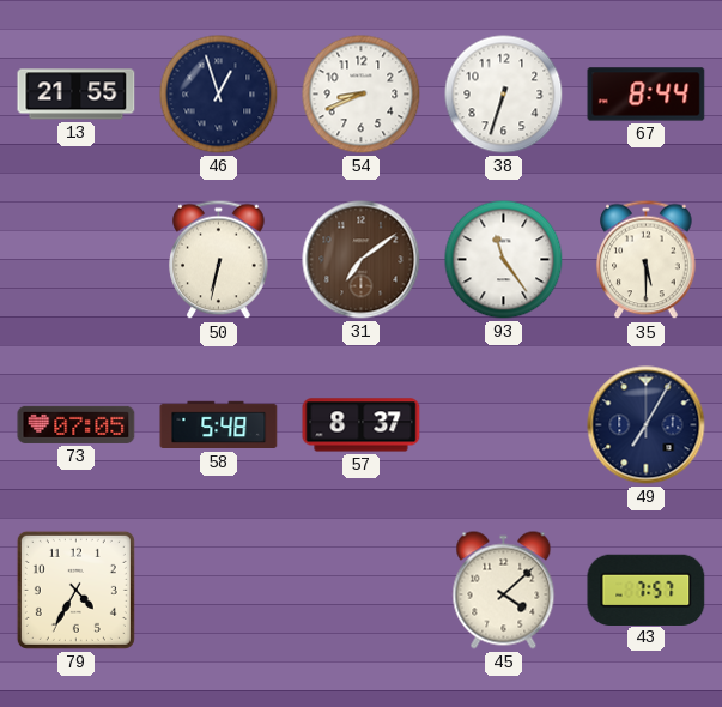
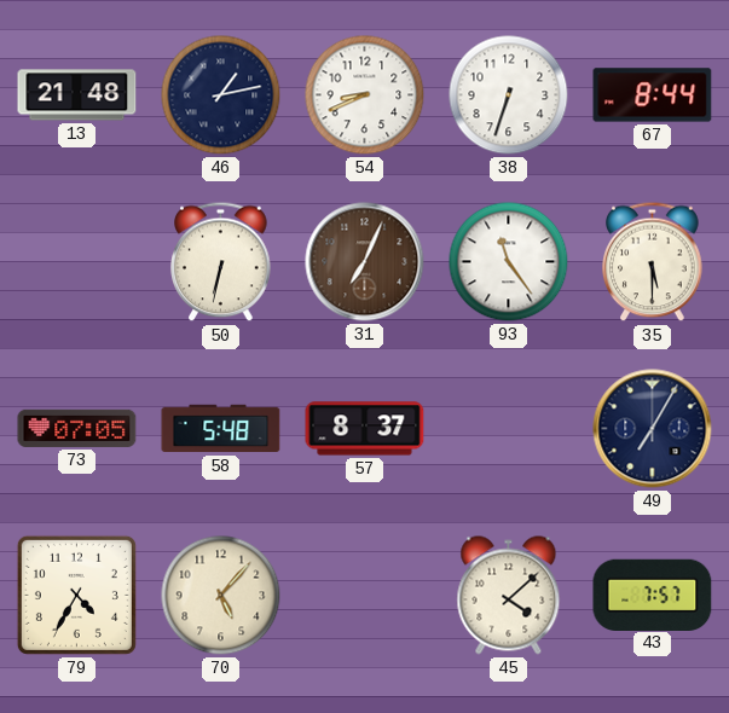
13: 21:55 -> 21:48 (77, 95)
46: 12:57 -> 1:13 (221, 95)
31: 7:09 -> 7:04 (365, 262)
70: none -> 5:07 (221, 596)
